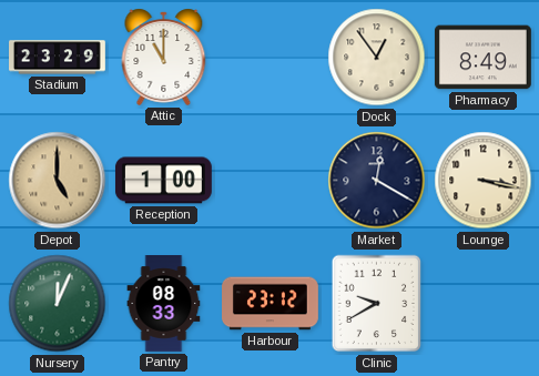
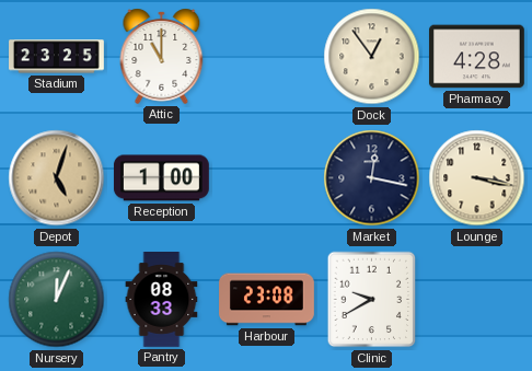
Stadium: 23:29 -> 23:25 (57, 57)
Pharmacy: 8:49 -> 4:28 (476, 57)
Depot: 5:00 -> 5:03 (57, 178)
Market: 12:20 -> 12:17 (372, 178)
Harbour: 23:12 -> 23:08 (267, 300)
